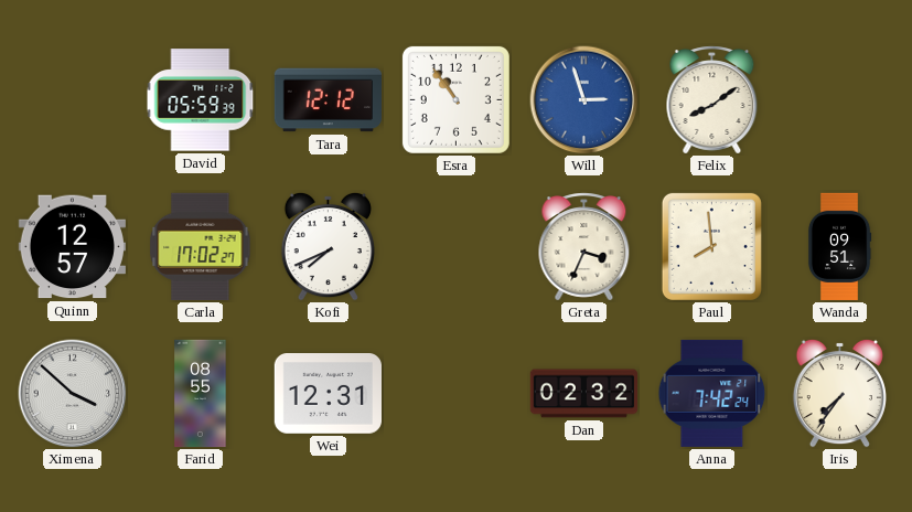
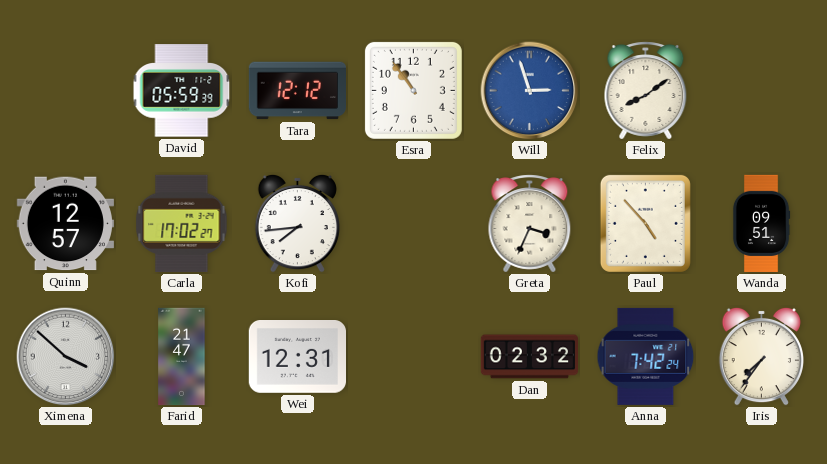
Kofi: 7:41 -> 7:44 (297, 223)
Paul: 7:59 -> 4:53 (645, 223)
Farid: 08:55 -> 21:47 (182, 357)
